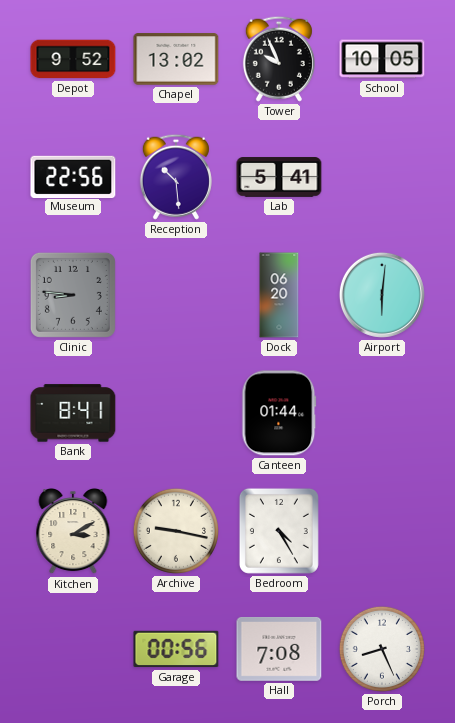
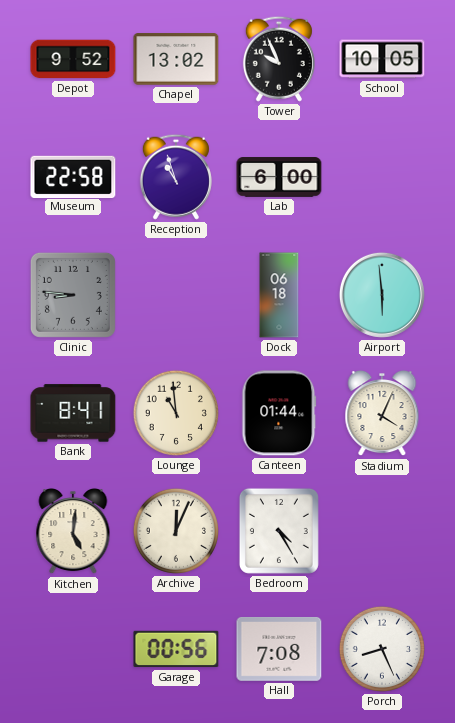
Museum: 22:56 -> 22:58 (73, 176)
Reception: 10:29 -> 10:57 (176, 177)
Lab: 5:41 -> 6:00 (279, 177)
Dock: 06:20 -> 06:18 (279, 295)
Airport: 6:01 -> 5:59 (382, 295)
Lounge: none -> 10:59 (176, 413)
Stadium: none -> 4:04 (382, 414)
Kitchen: 3:10 -> 5:01 (73, 532)
Archive: 9:17 -> 12:04 (176, 531)
